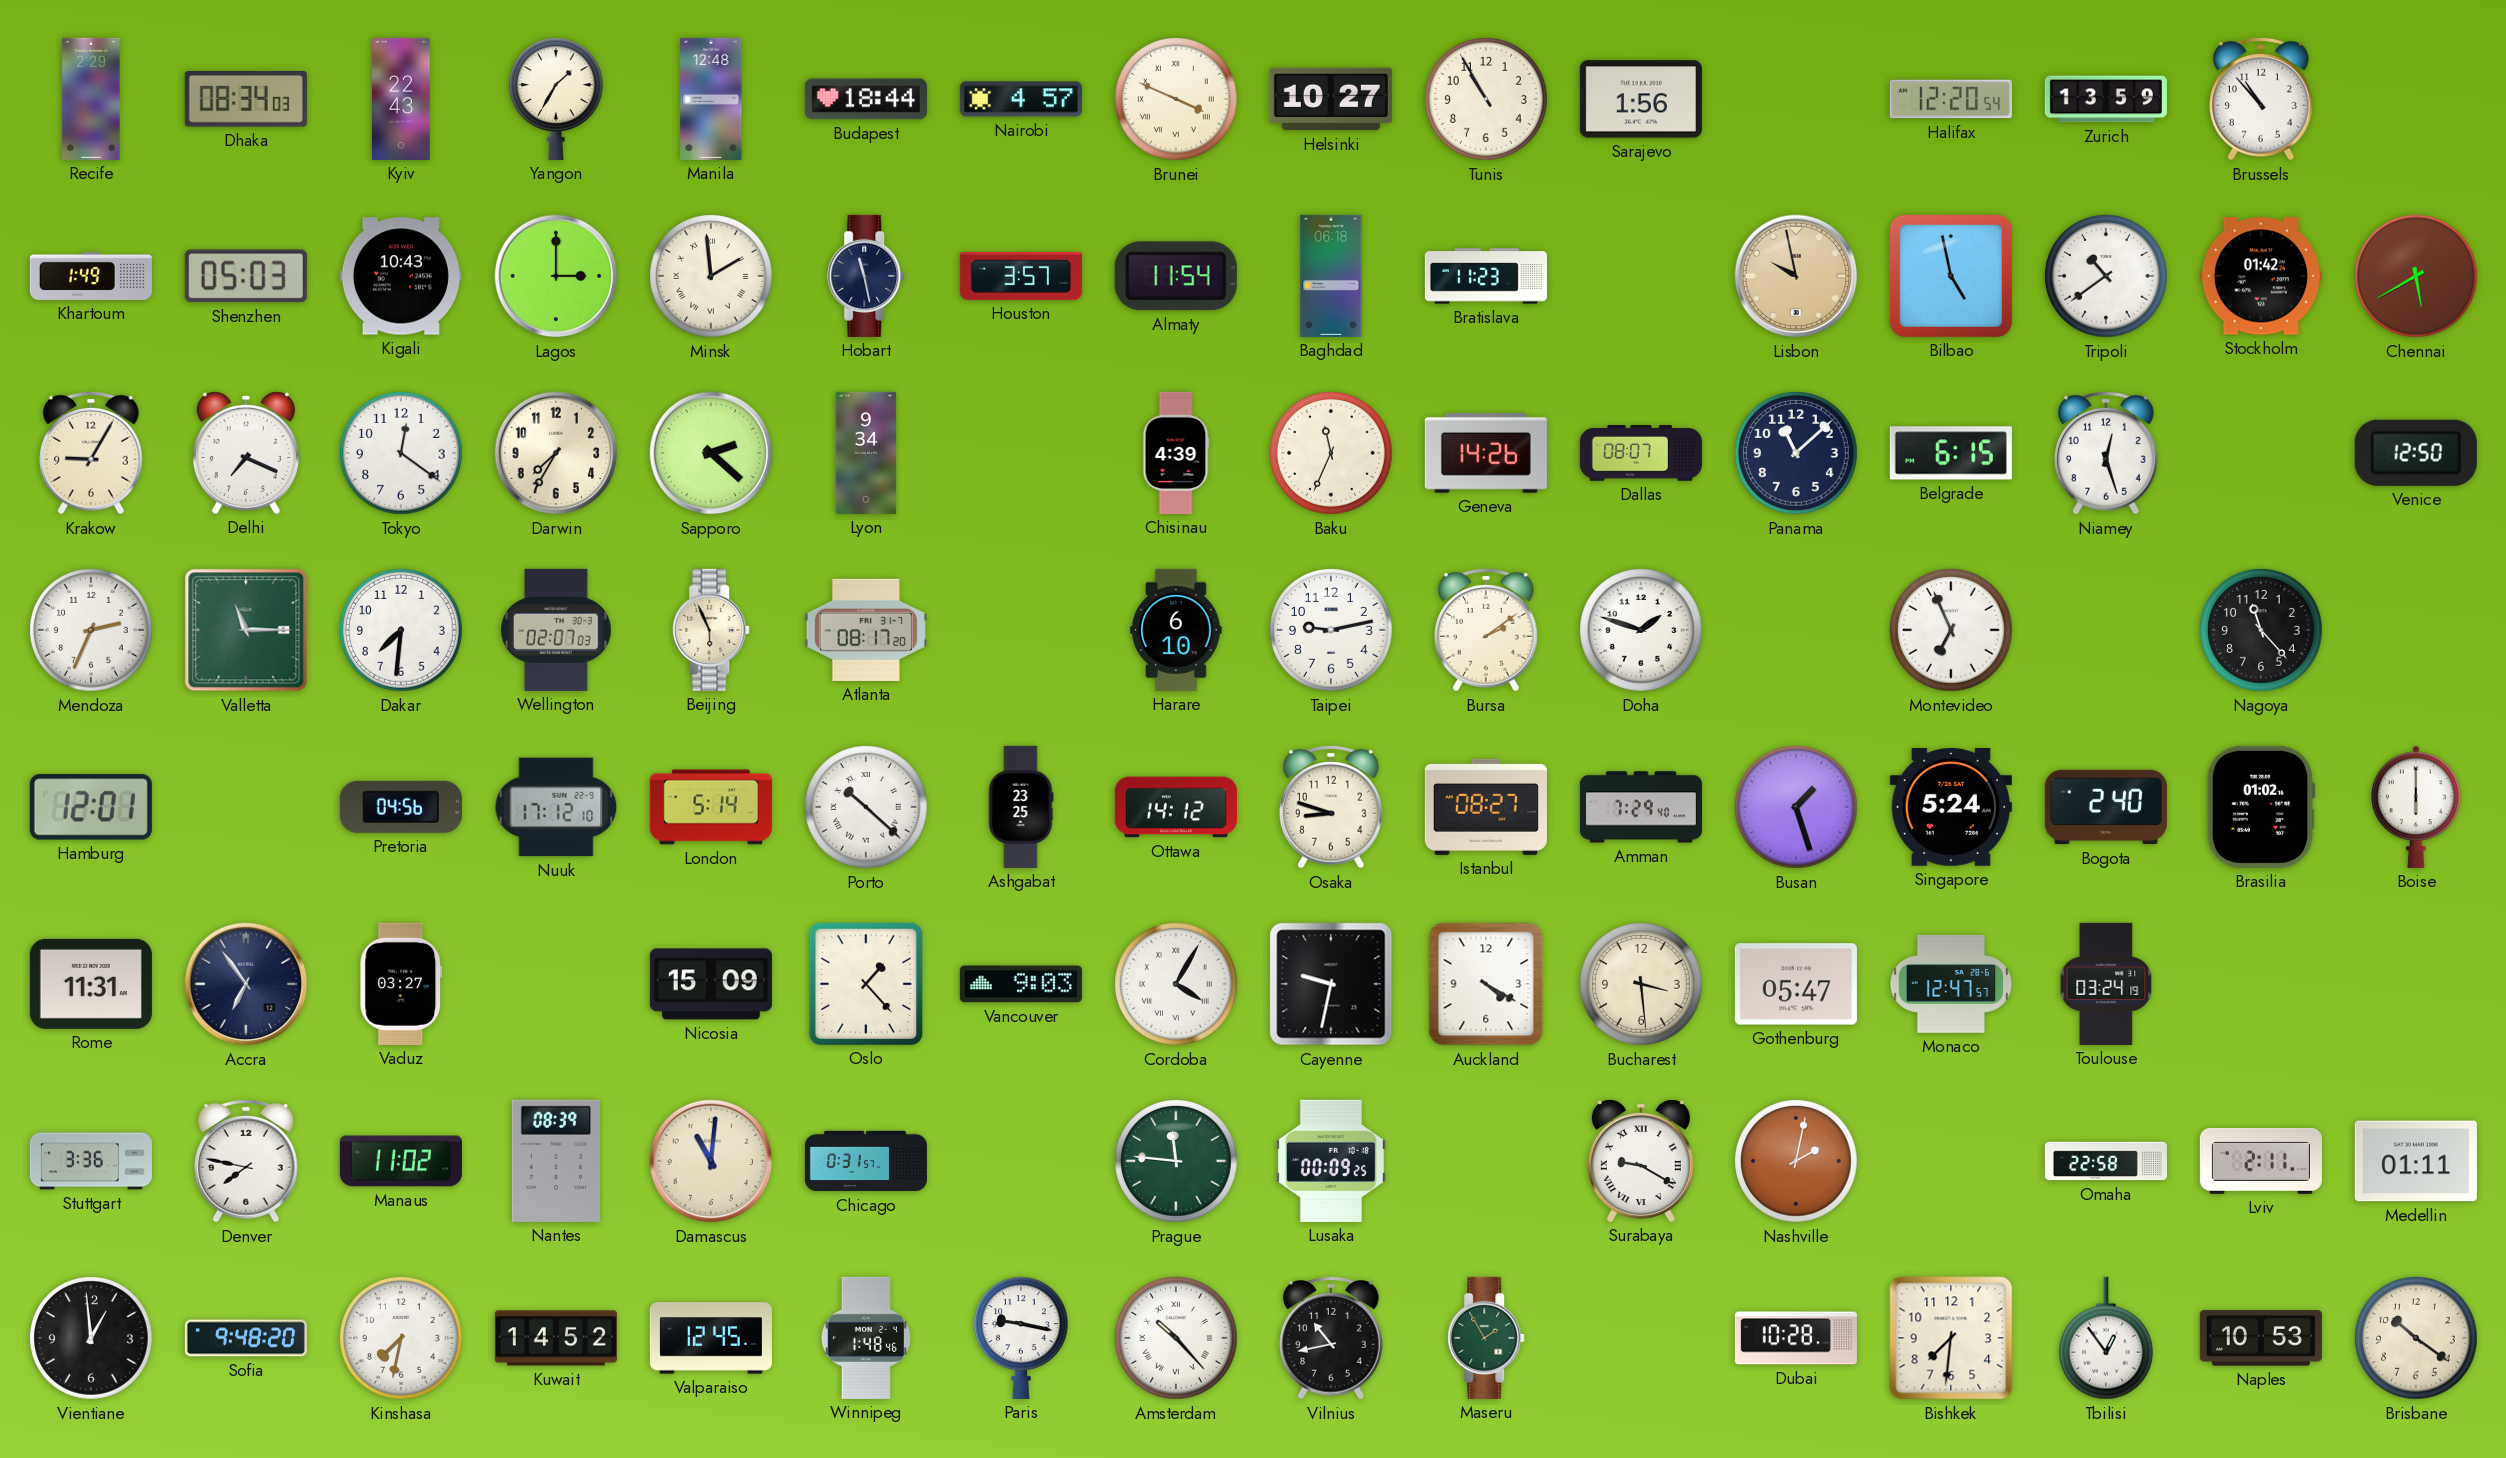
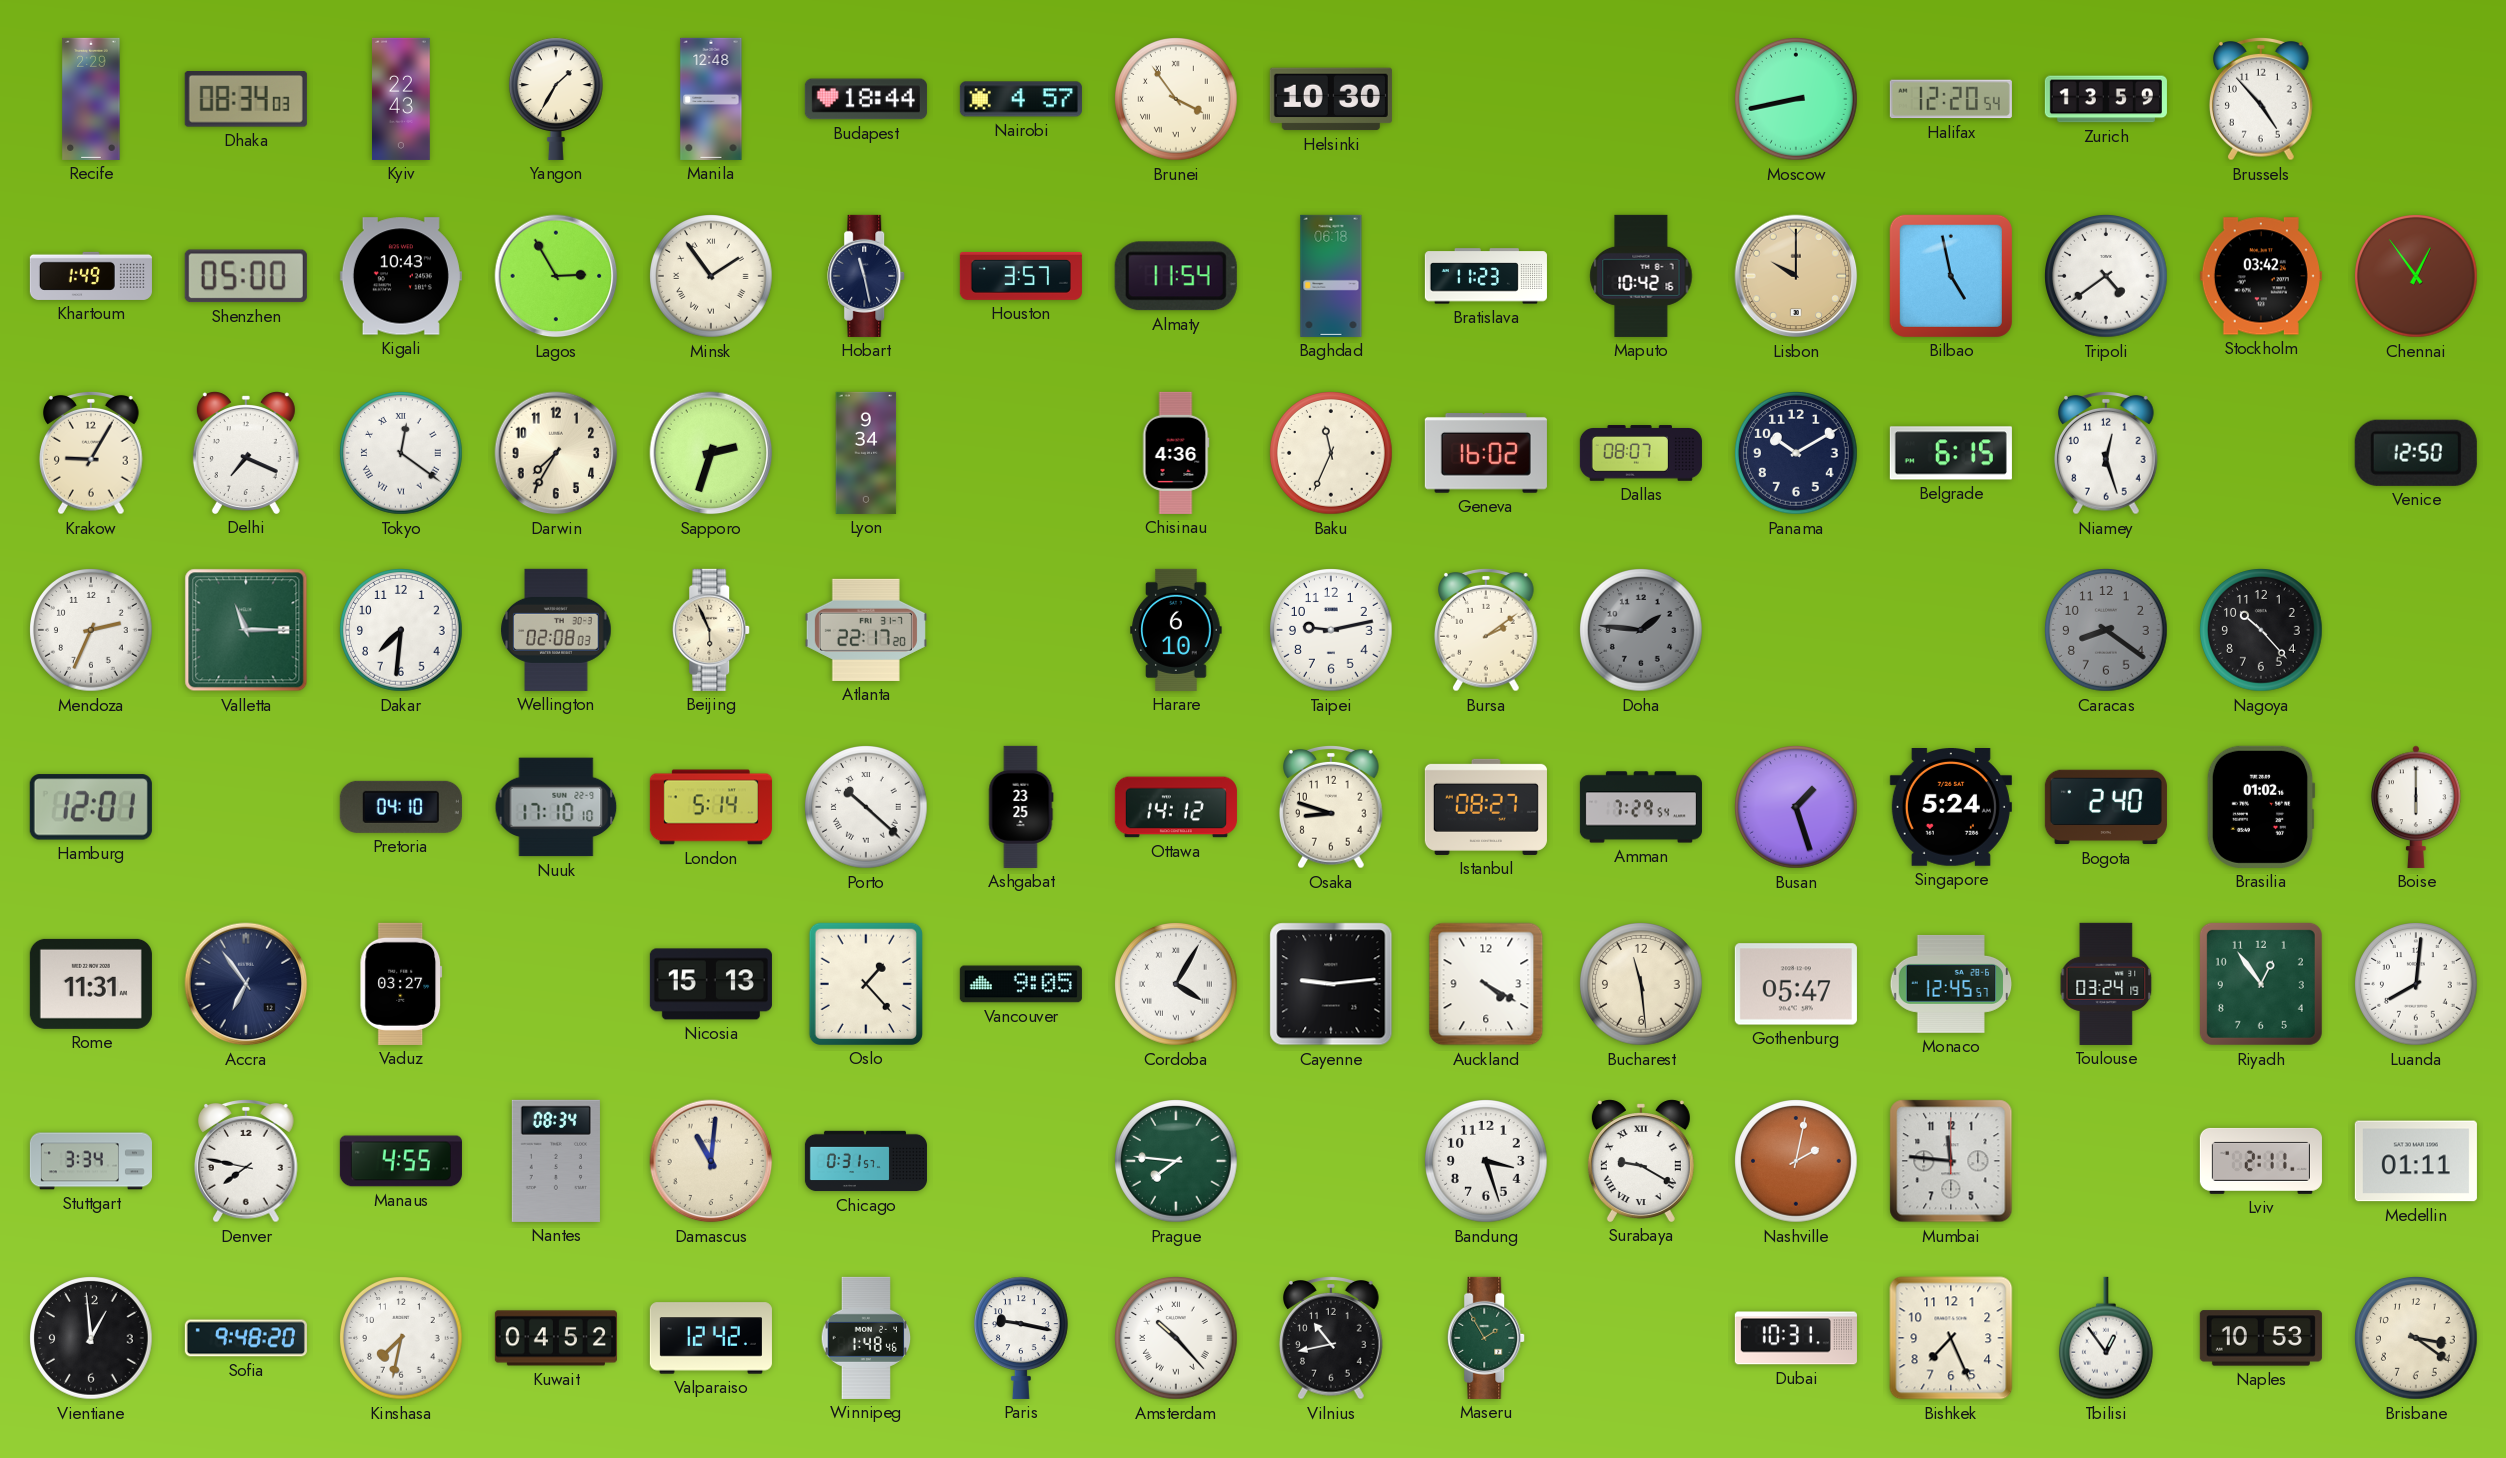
Brunei: 3:49 -> 3:54 (1176, 99)
Helsinki: 10:27 -> 10:30 (1331, 99)
Tunis: 10:55 -> none (1486, 99)
Sarajevo: 1:56 -> none (1641, 99)
Moscow: none -> 8:43 (1796, 99)
Brussels: 10:53 -> 4:53 (2262, 100)
Shenzhen: 05:03 -> 05:00 (246, 276)
Lagos: 3:00 -> 2:55 (556, 276)
Minsk: 1:59 -> 1:54 (711, 276)
Maputo: none -> 10:42 (1641, 276)
Lisbon: 9:58 -> 10:00 (1796, 276)
Tripoli: 10:39 -> 4:39 (2106, 276)
Stockholm: 01:42 -> 03:42 (2261, 276)
Chennai: 5:40 -> 12:54 (2416, 276)
Tokyo numerals: Arabic -> Roman (401, 453)
Sapporo: 2:22 -> 2:33 (711, 453)
Chisinau: 4:39 -> 4:36 (1176, 453)
Geneva: 14:26 -> 16:02 (1486, 454)
Panama: 11:08 -> 10:10 (1796, 453)
Wellington: 02:07 -> 02:08 (556, 630)
Atlanta: 08:17 -> 22:17 (866, 630)
Doha: 1:48 -> 1:46 (1641, 630)
Doha dial: white -> grey (1641, 630)
Montevideo: 6:56 -> none (1951, 630)
Caracas: none -> 8:21 (2106, 630)
Nagoya: 11:23 -> 10:23 (2261, 630)
Pretoria: 04:56 -> 04:10 (401, 807)
Nuuk: 17:12 -> 17:10 (556, 807)
Amman: 7:29:40 -> 7:29:54 (1641, 807)
Nicosia: 15:09 -> 15:13 (711, 984)
Vancouver: 9:03 -> 9:05 (1021, 984)
Cayenne: 9:32 -> 9:14 (1331, 984)
Bucharest: 3:29 -> 11:29 (1641, 984)
Monaco: 12:47 -> 12:45 (1951, 984)
Riyadh: none -> 12:54 (2261, 984)
Luanda: none -> 8:01 (2416, 984)
Stuttgart: 3:36 -> 3:34 (91, 1161)
Manaus: 11:02 -> 4:55 (401, 1161)
Nantes: 08:39 -> 08:34 (556, 1161)
Prague: 11:46 -> 7:46 (1176, 1161)
Lusaka: 00:09 -> none (1331, 1161)
Bandung: none -> 3:27 (1486, 1161)
Mumbai: none -> 11:46 (1951, 1161)
Omaha: 22:58 -> none (2106, 1161)
Kuwait: 14:52 -> 04:52 (556, 1338)
Valparaiso: 12:45 -> 12:42 (711, 1338)
Dubai: 10:28 -> 10:31 (1796, 1338)
Bishkek: 7:31 -> 7:26 (1951, 1338)
Brisbane: 10:21 -> 3:21 (2416, 1338)
